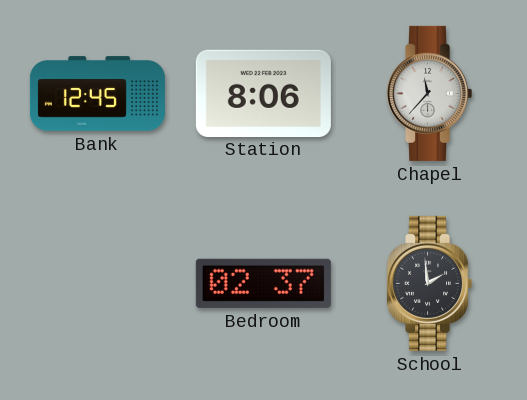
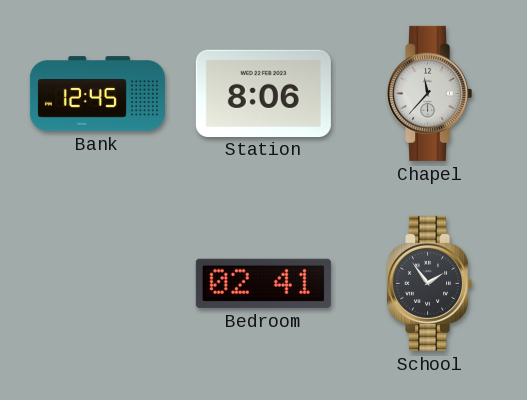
Bedroom: 02:37 -> 02:41 (263, 283)
School: 1:59 -> 1:54 (430, 283)
